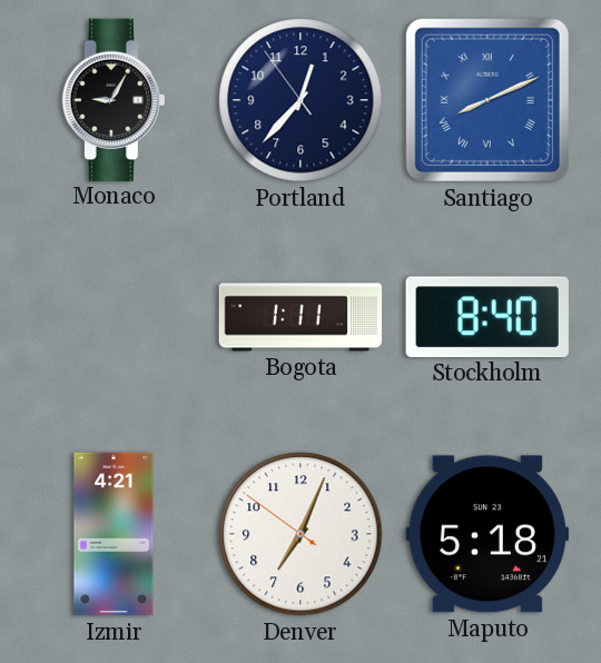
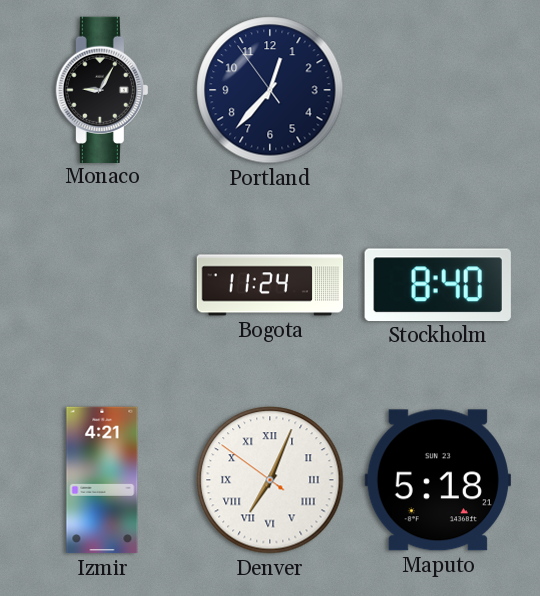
Santiago: 8:11 -> none (487, 100)
Bogota: 1:11 -> 11:24 (270, 285)
Denver numerals: Arabic -> Roman (270, 480)
